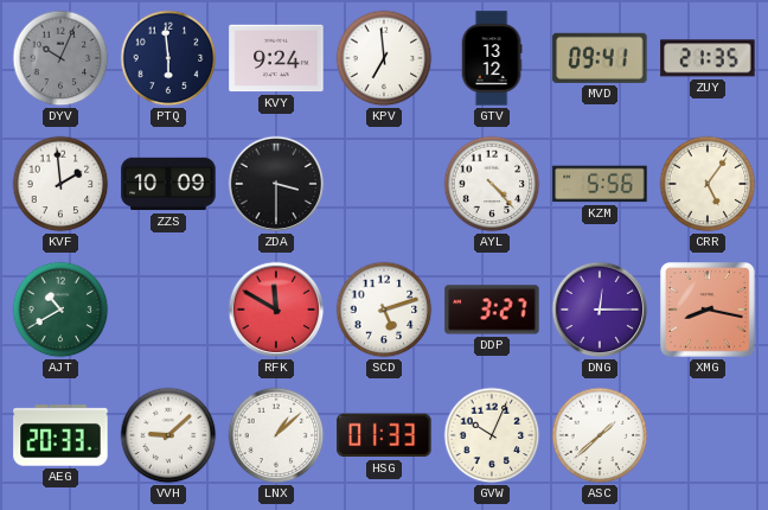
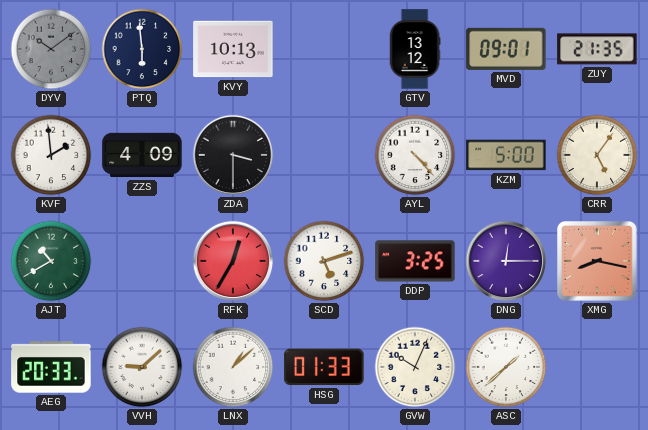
DYV: 10:04 -> 10:09 (51, 49)
KVY: 9:24 -> 10:13 (233, 49)
KPV: 6:59 -> none (384, 58)
MVD: 09:41 -> 09:01 (506, 49)
ZZS: 10:09 -> 4:09 (142, 155)
KZM: 5:56 -> 5:00 (506, 155)
RFK: 11:50 -> 12:35 (233, 261)
DDP: 3:27 -> 3:25 (415, 261)
